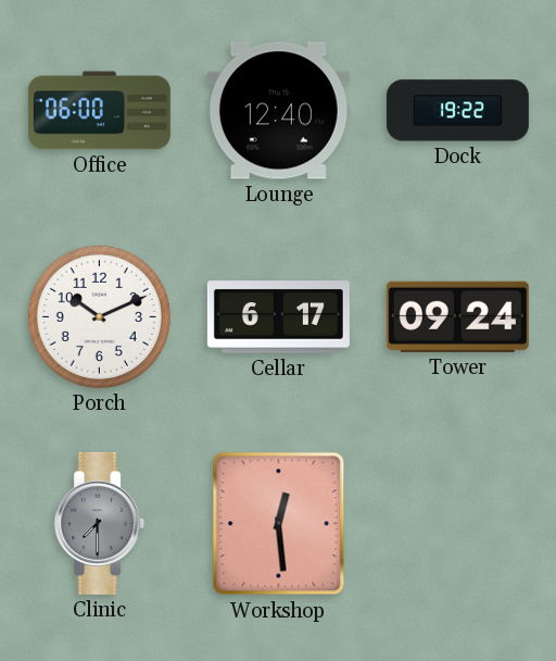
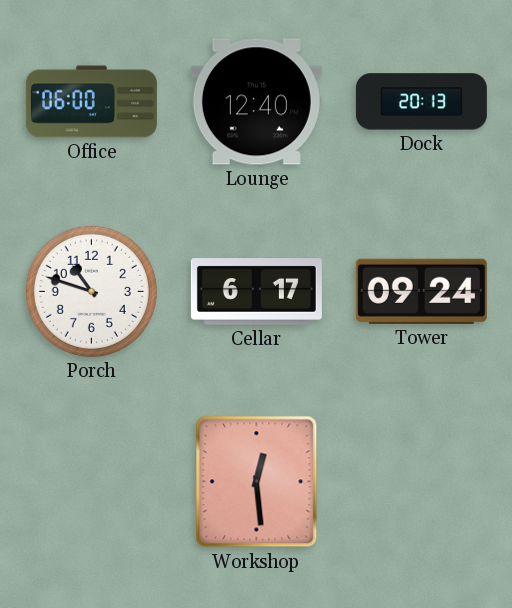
Dock: 19:22 -> 20:13 (421, 102)
Porch: 10:11 -> 10:48 (91, 291)
Clinic: 7:30 -> none (100, 523)
